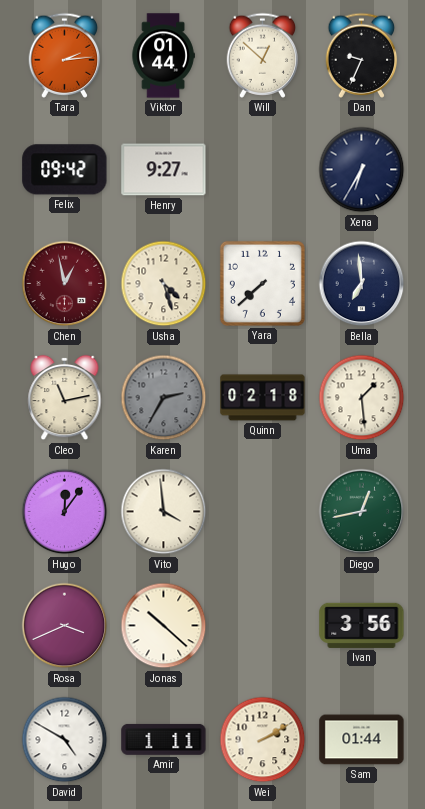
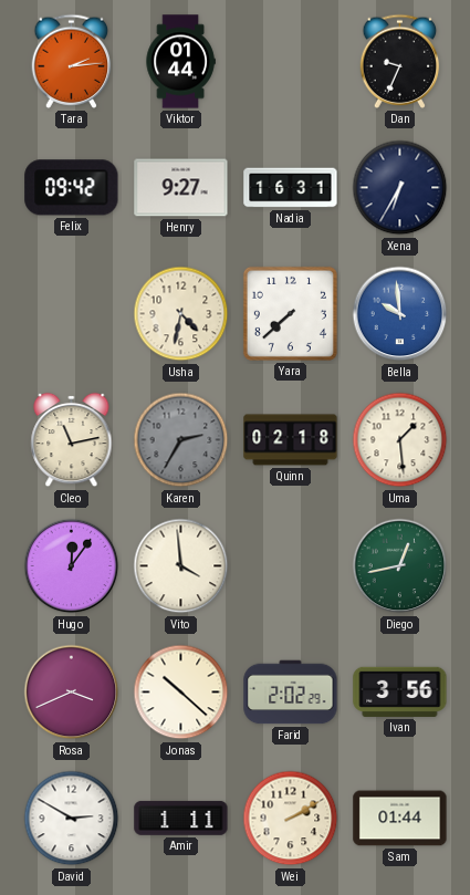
Will: 12:52 -> none (263, 55)
Nadia: none -> 16:31 (291, 188)
Chen: 12:58 -> none (65, 284)
Usha: 4:27 -> 4:32 (181, 314)
Bella: 6:59 -> 9:59 (400, 314)
Bella dial: navy -> blue (400, 314)
Farid: none -> 2:02 (291, 693)
David: 4:50 -> 2:50 (72, 819)
